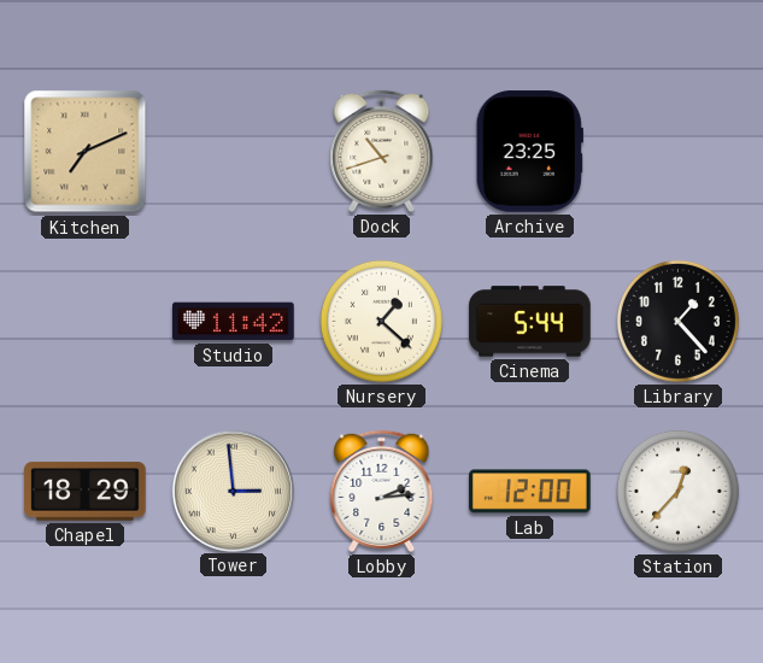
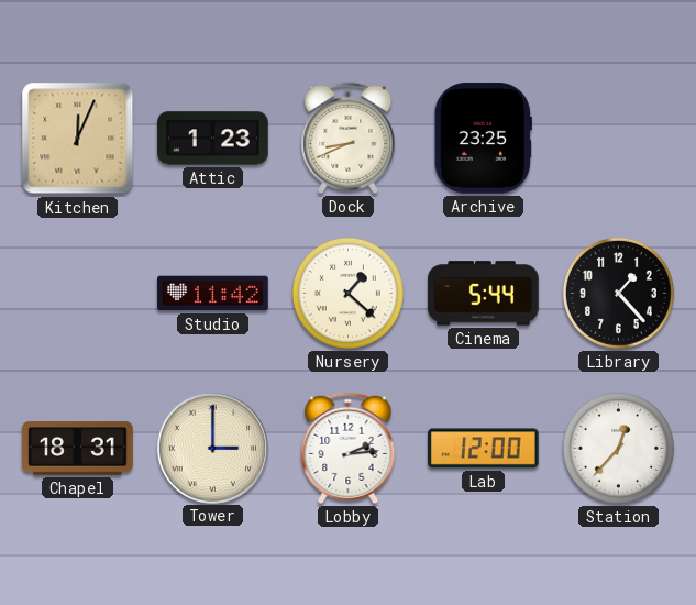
Kitchen: 7:11 -> 12:04 (78, 139)
Attic: none -> 1:23 (213, 139)
Dock: 10:42 -> 8:41 (349, 137)
Chapel: 18:29 -> 18:31 (78, 449)
Tower: 2:59 -> 3:00 (212, 448)
